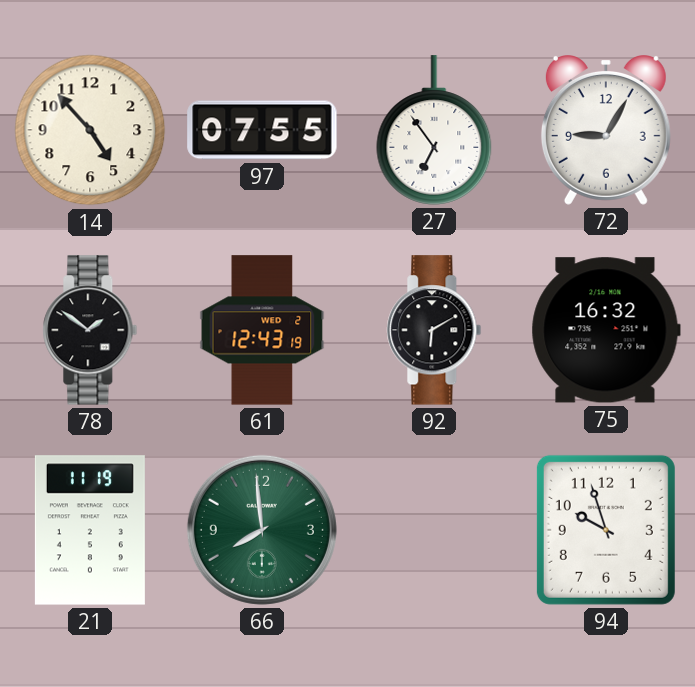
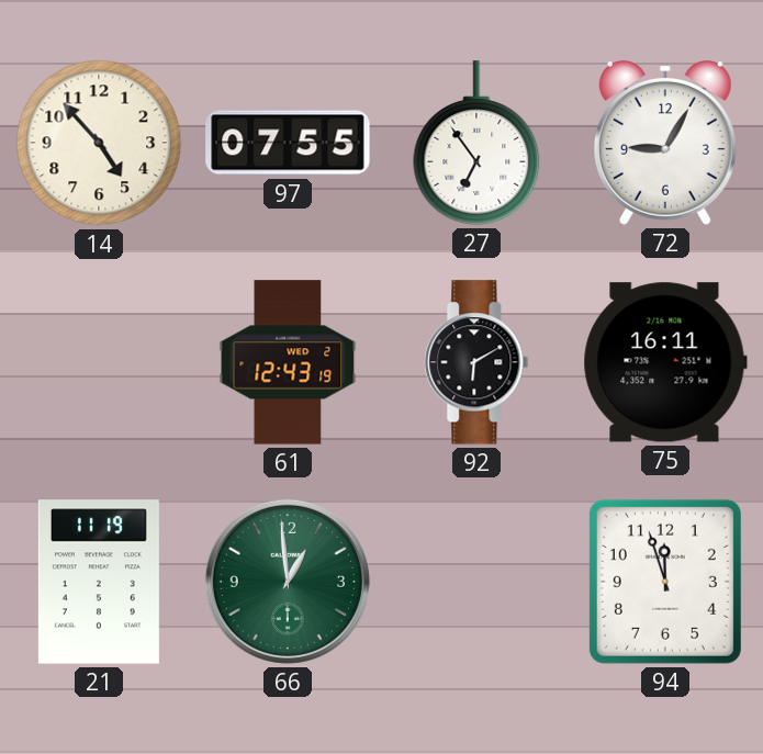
78: 1:51 -> none (90, 330)
75: 16:32 -> 16:11 (665, 362)
66: 7:59 -> 12:59 (288, 582)
94: 9:57 -> 11:57 (665, 582)
